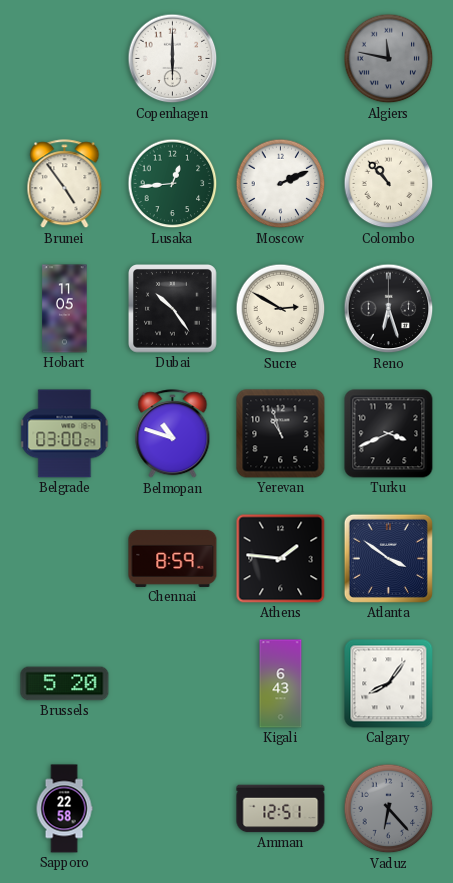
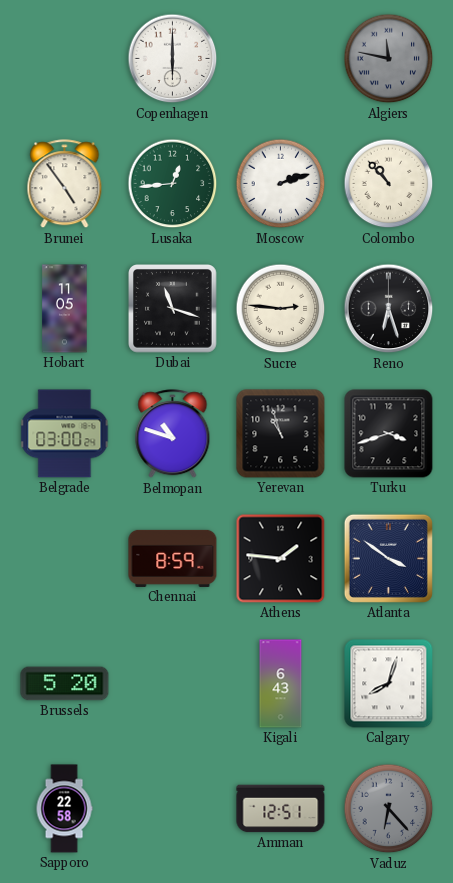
Moscow: 2:11 -> 2:12 (281, 184)
Dubai: 10:24 -> 11:18 (173, 309)
Sucre: 2:50 -> 2:46 (281, 309)
Turku: 3:41 -> 3:42 (389, 434)
Calgary: 8:06 -> 8:03 (389, 684)
